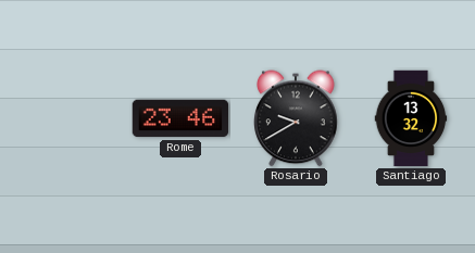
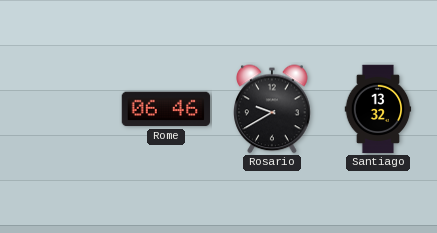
Rome: 23:46 -> 06:46 (166, 109)
